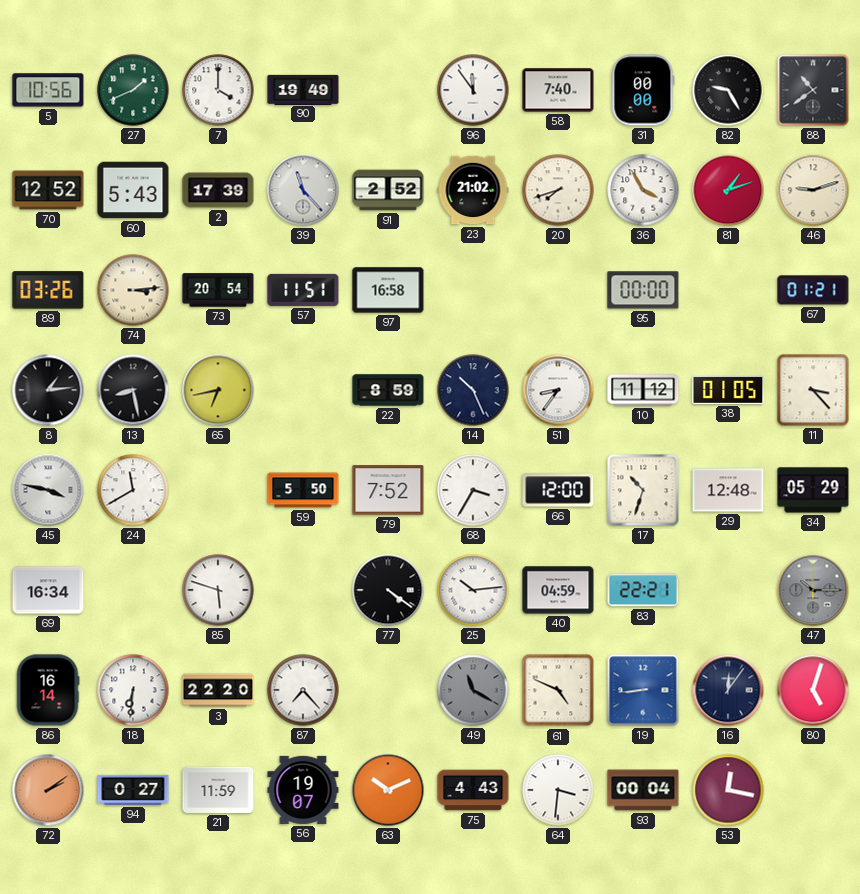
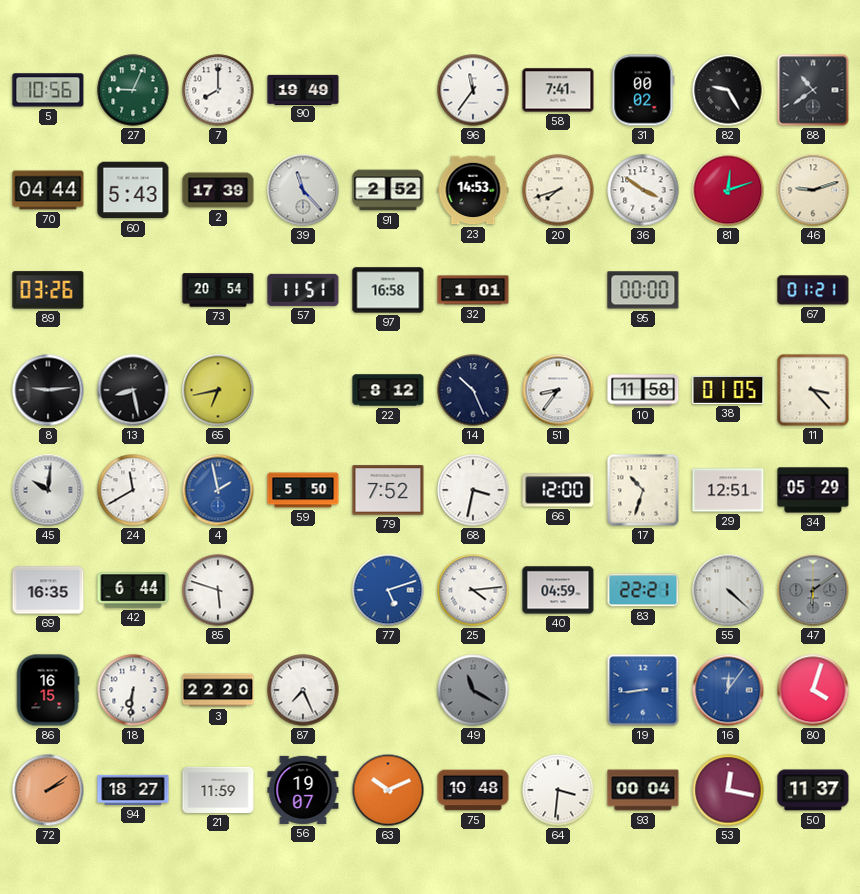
27: 1:41 -> 9:04 (133, 90)
7: 4:00 -> 8:00 (218, 90)
96: 11:54 -> 11:36 (473, 90)
58: 7:40 -> 7:41 (558, 90)
31: 00:00 -> 00:02 (643, 90)
70: 12:52 -> 04:44 (48, 190)
23: 21:02 -> 14:53 (473, 190)
36: 3:55 -> 3:51 (643, 190)
81: 1:12 -> 12:12 (728, 190)
74: 3:14 -> none (133, 290)
32: none -> 1:01 (473, 290)
8: 1:14 -> 9:14 (48, 390)
22: 8:59 -> 8:12 (388, 390)
10: 11:12 -> 11:58 (643, 390)
45: 3:47 -> 10:01 (48, 490)
4: none -> 1:58 (218, 490)
68: 3:35 -> 3:32 (473, 490)
29: 12:48 -> 12:51 (728, 490)
69: 16:34 -> 16:35 (48, 590)
42: none -> 6:44 (133, 590)
77: 4:21 -> 5:12 (388, 590)
77 dial: black -> blue (388, 590)
25: 10:14 -> 4:14 (473, 590)
55: none -> 4:22 (728, 590)
47: 10:15 -> 6:09 (813, 590)
86: 16:14 -> 16:15 (48, 690)
87: 7:23 -> 7:26 (303, 690)
61: 4:49 -> none (558, 690)
16 dial: navy -> blue (728, 690)
80: 5:03 -> 4:03 (813, 690)
94: 0:27 -> 18:27 (133, 790)
75: 4:43 -> 10:48 (473, 790)
50: none -> 11:37 (813, 790)
